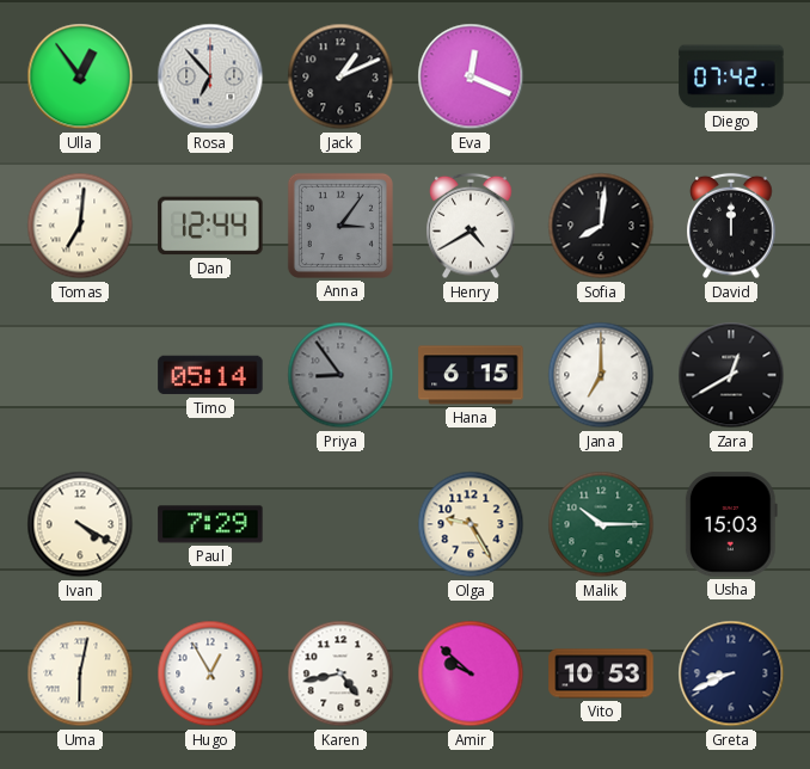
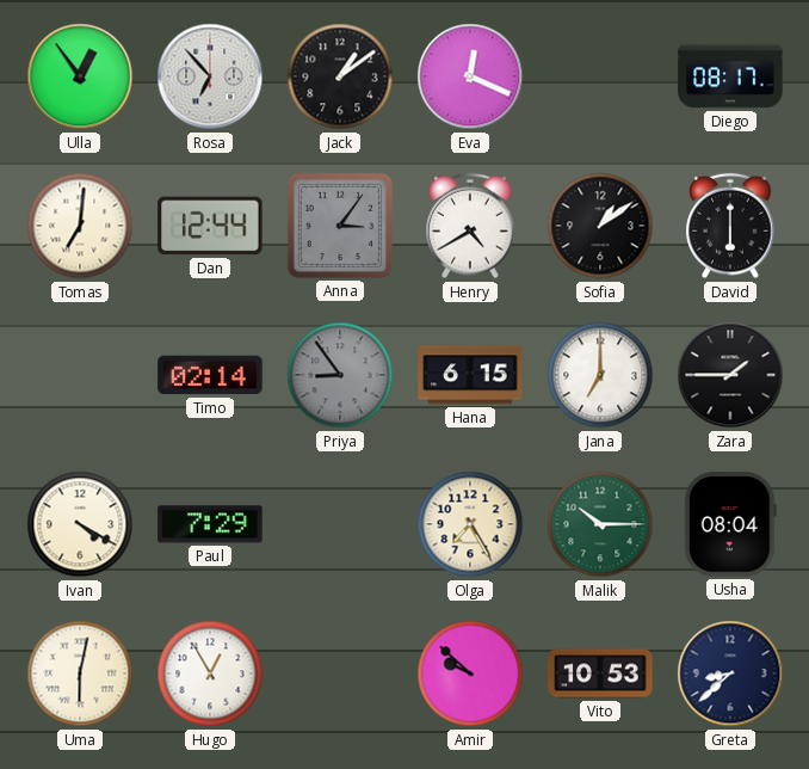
Jack: 1:11 -> 1:09 (340, 76)
Diego: 07:42 -> 08:17 (730, 76)
Sofia: 8:01 -> 1:09 (600, 226)
David: 12:00 -> 6:00 (730, 226)
Timo: 05:14 -> 02:14 (210, 375)
Zara: 12:40 -> 1:45 (730, 375)
Olga: 9:25 -> 7:25 (470, 524)
Usha: 15:03 -> 08:04 (730, 524)
Karen: 4:43 -> none (340, 673)
Greta: 8:41 -> 8:38 (730, 673)
